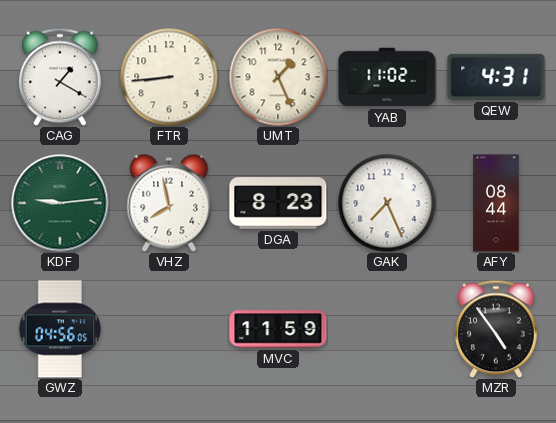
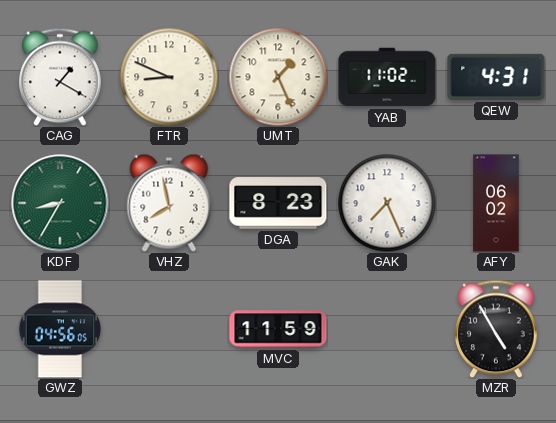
FTR: 8:44 -> 8:49 (169, 77)
KDF: 9:14 -> 8:35 (60, 203)
AFY: 08:44 -> 06:02 (496, 203)
MZR: 4:54 -> 4:55 (496, 329)
